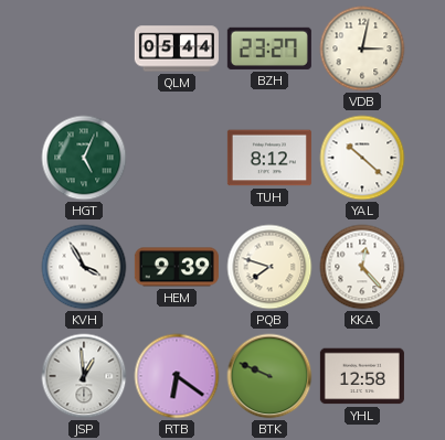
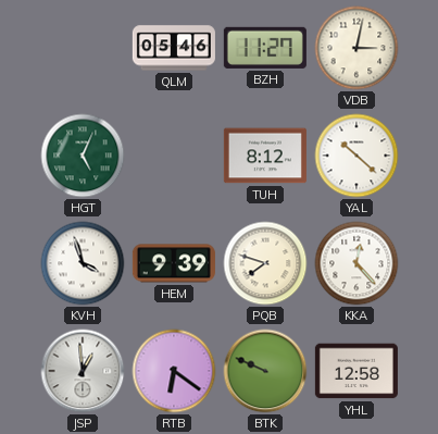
QLM: 05:44 -> 05:46 (174, 48)
BZH: 23:27 -> 11:27 (265, 48)
KVH: 3:55 -> 3:57 (83, 263)
